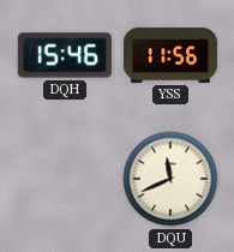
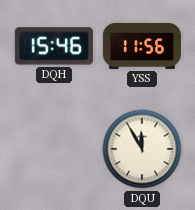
DQU: 11:41 -> 11:55 (142, 149)
